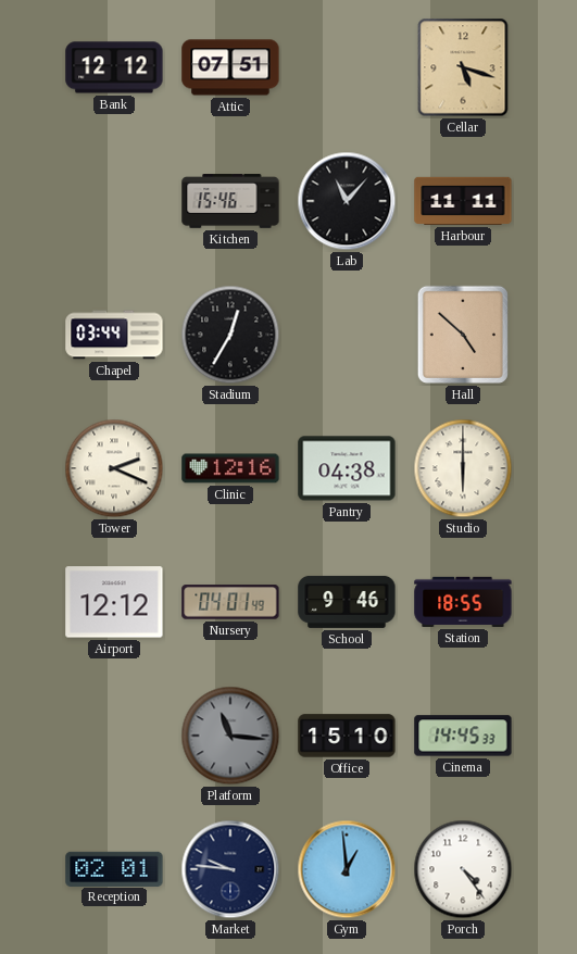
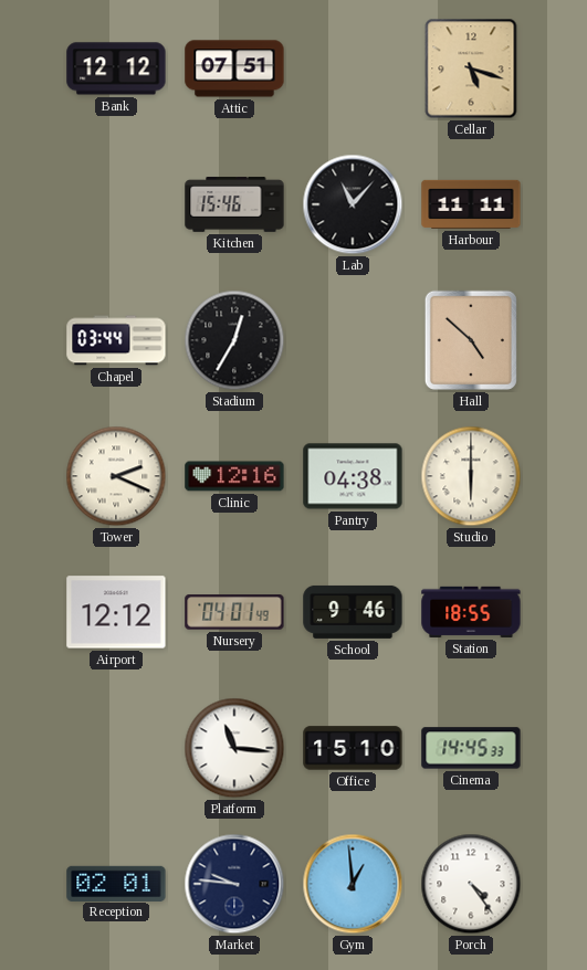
Platform dial: grey -> white (234, 748)
